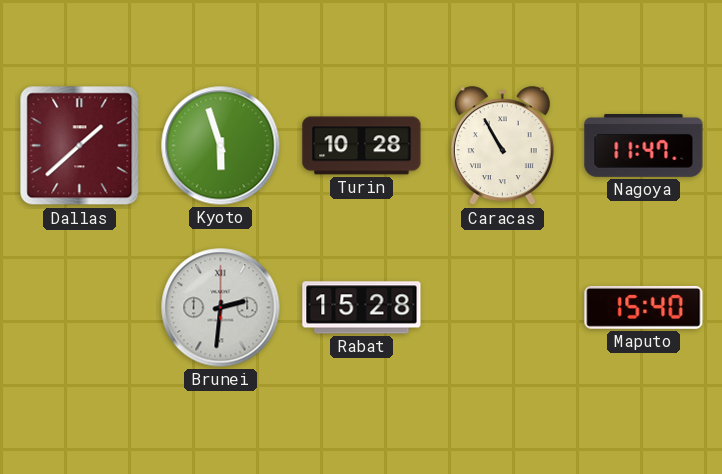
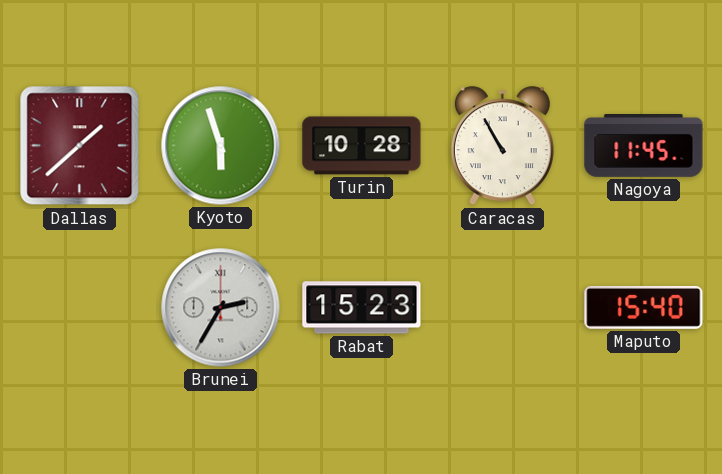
Nagoya: 11:47 -> 11:45 (644, 146)
Brunei: 2:31 -> 2:35 (221, 308)
Rabat: 15:28 -> 15:23 (362, 308)
